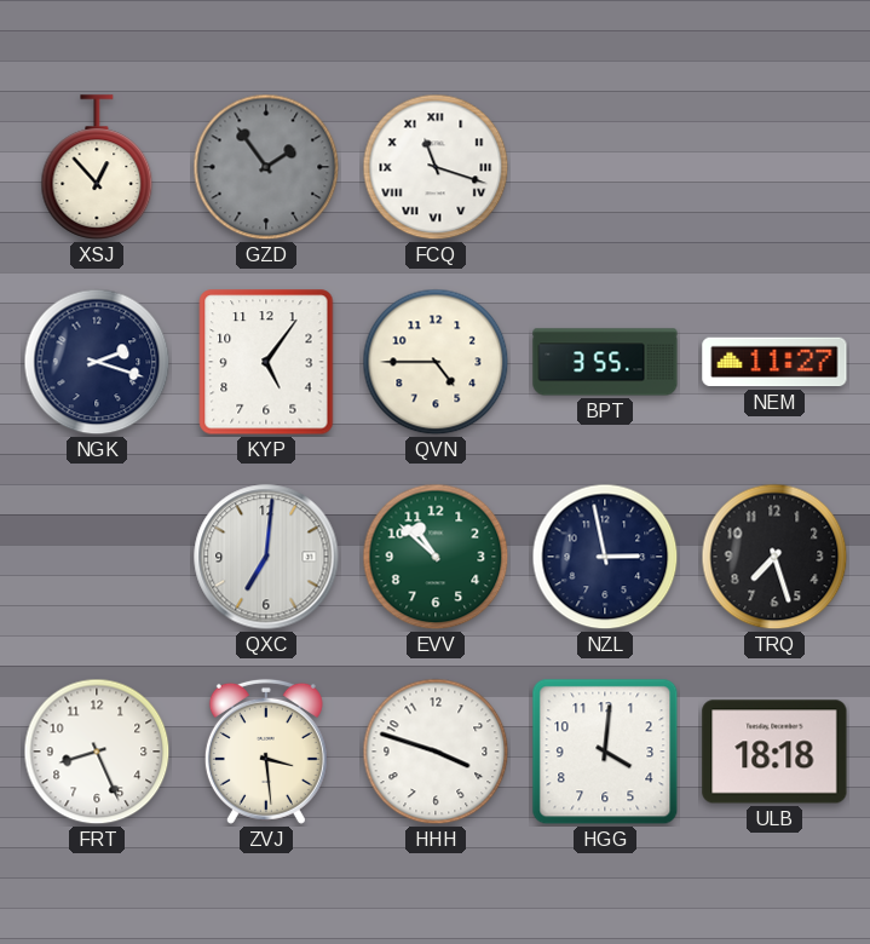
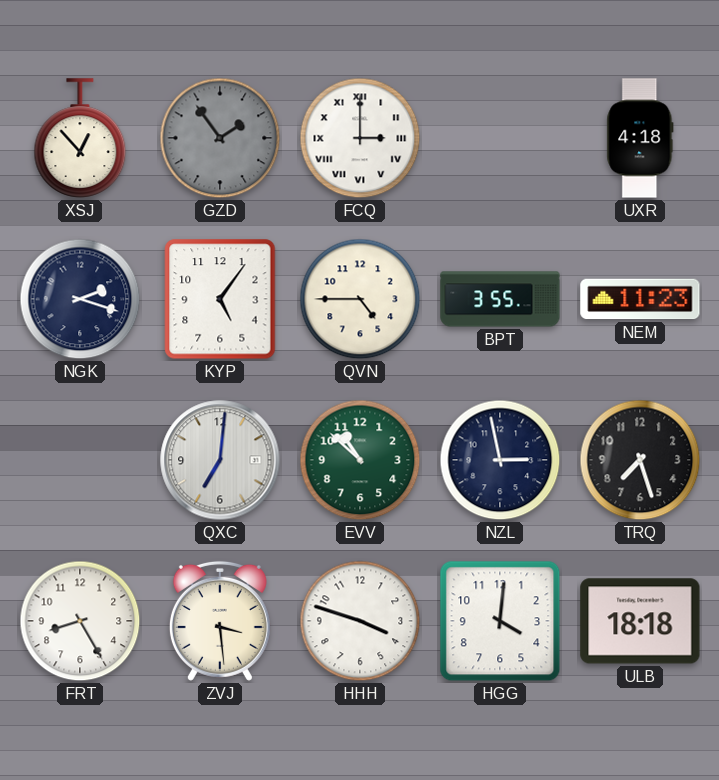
FCQ: 11:18 -> 3:00 (360, 138)
UXR: none -> 4:18 (640, 138)
NEM: 11:27 -> 11:23 (640, 299)
FRT: 8:26 -> 8:25 (80, 621)
